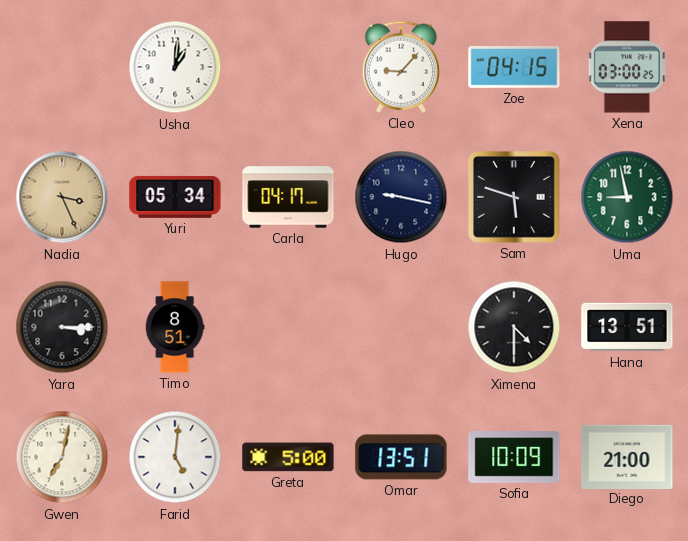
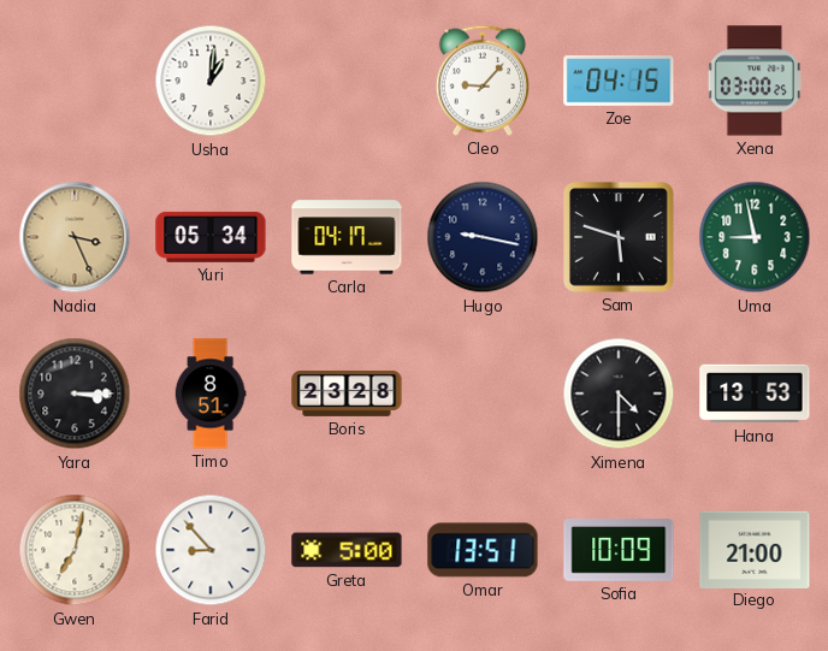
Boris: none -> 23:28 (347, 393)
Hana: 13:51 -> 13:53 (755, 393)
Farid: 5:01 -> 8:53 (211, 550)
